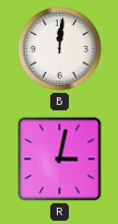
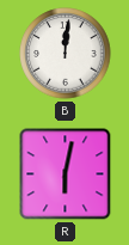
R: 3:02 -> 6:02 (66, 174)
